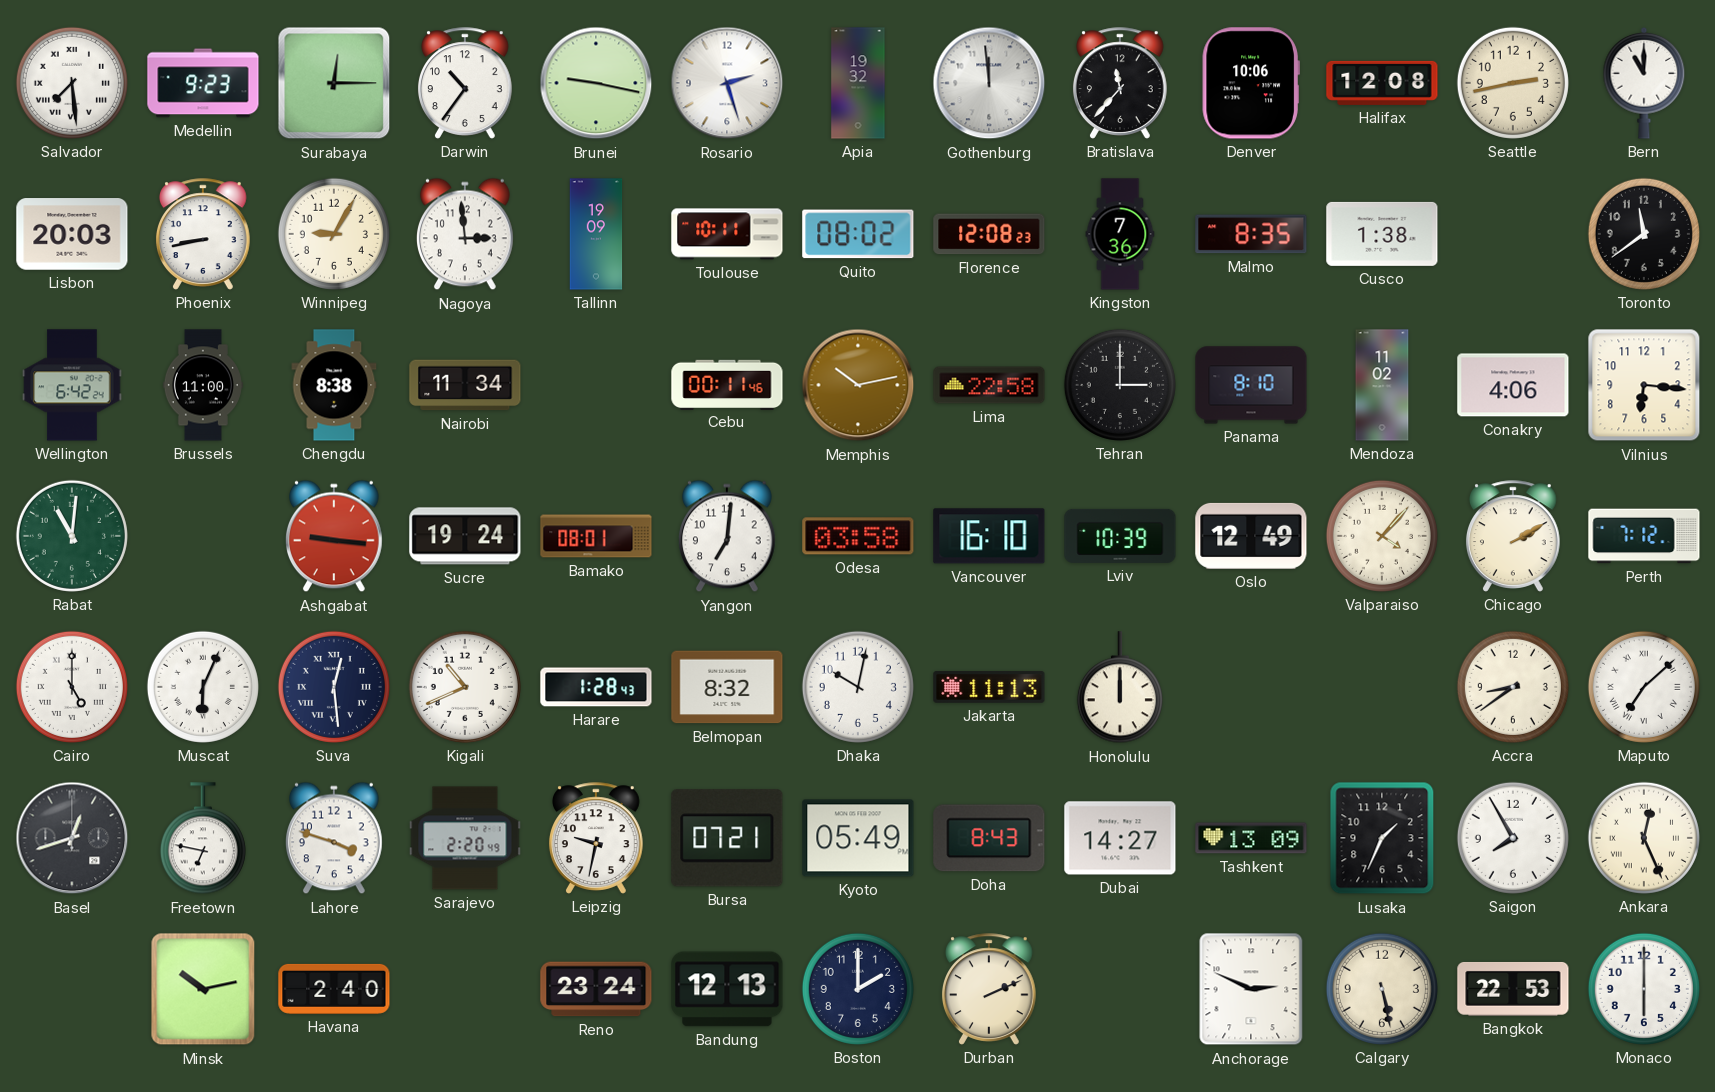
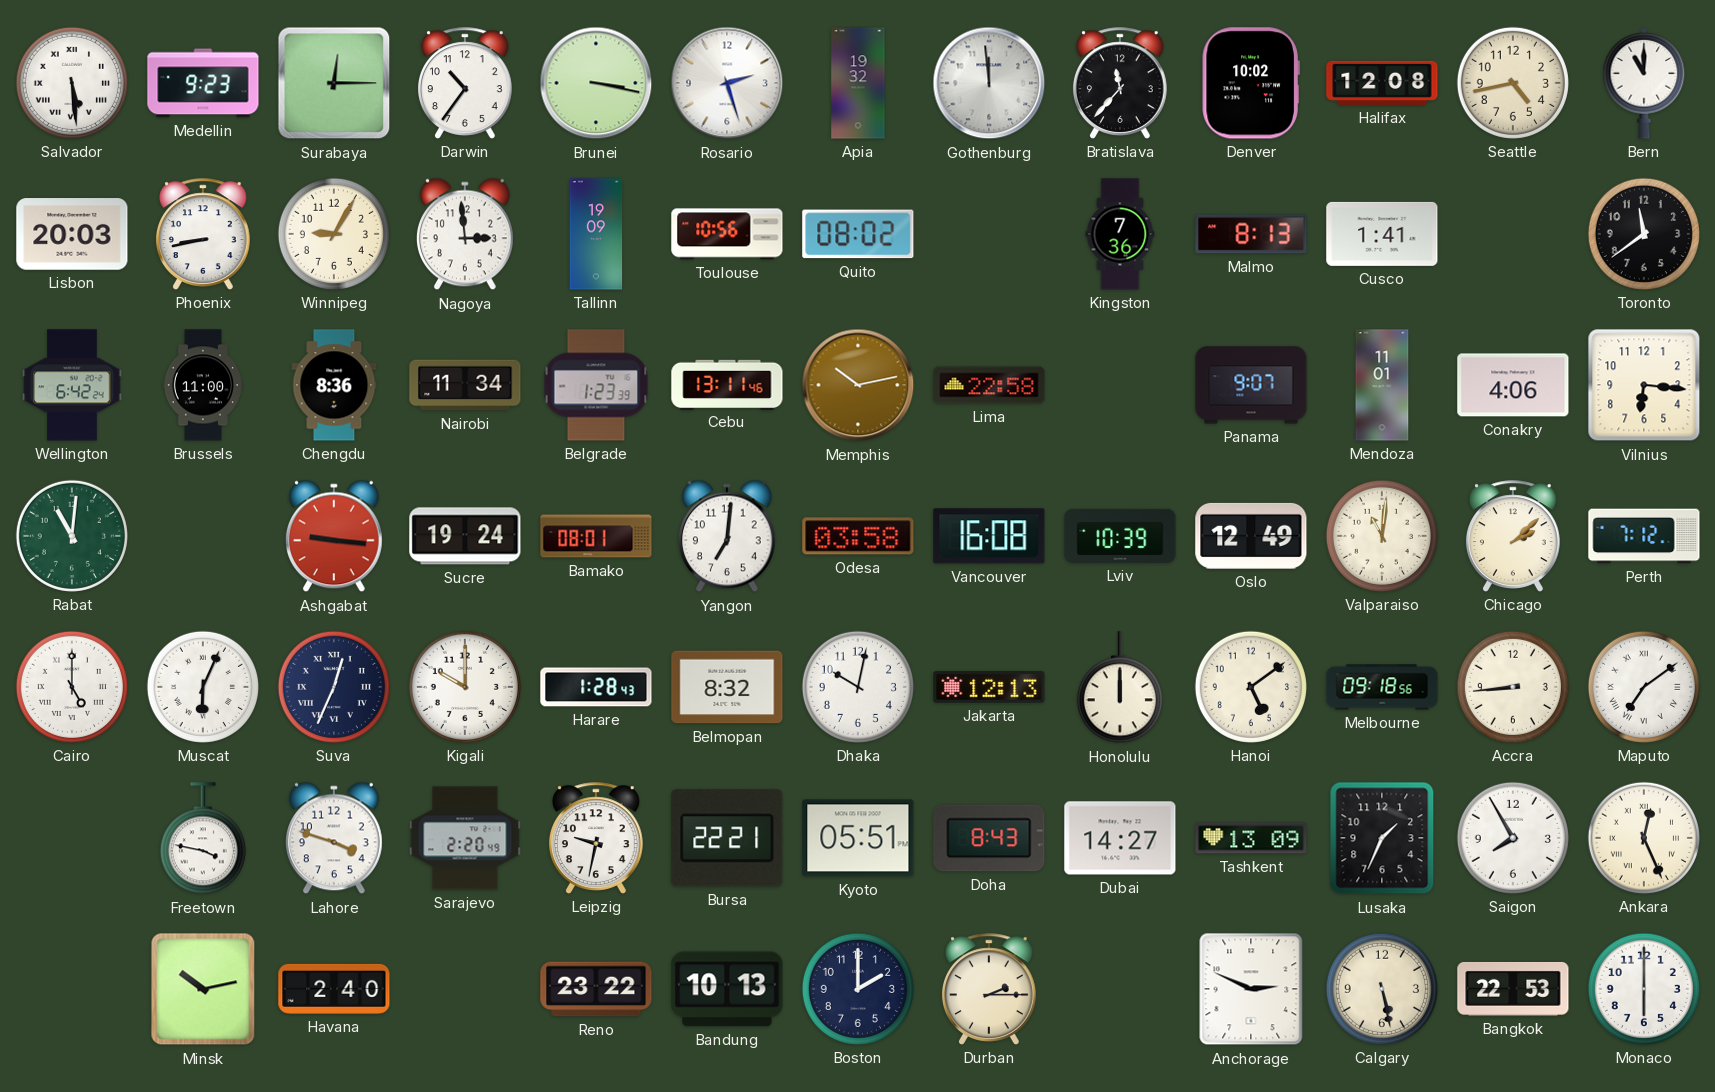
Salvador: 7:29 -> 5:29 (72, 83)
Brunei: 9:17 -> 3:17 (596, 83)
Denver: 10:06 -> 10:02 (1251, 83)
Seattle: 2:43 -> 4:43 (1513, 83)
Toulouse: 10:11 -> 10:56 (727, 234)
Florence: 12:08 -> none (989, 234)
Malmo: 8:35 -> 8:13 (1251, 234)
Cusco: 1:38 -> 1:41 (1382, 234)
Chengdu: 8:38 -> 8:36 (334, 385)
Belgrade: none -> 1:23 (596, 385)
Cebu: 00:11 -> 13:11 (727, 384)
Tehran: 3:00 -> none (1120, 385)
Panama: 8:10 -> 9:07 (1251, 385)
Mendoza: 11:02 -> 11:01 (1382, 385)
Vancouver: 16:10 -> 16:08 (989, 536)
Valparaiso: 4:07 -> 11:01 (1382, 536)
Chicago: 2:10 -> 2:08 (1513, 536)
Suva: 12:29 -> 12:34 (334, 687)
Kigali: 10:41 -> 10:00 (465, 687)
Jakarta: 11:13 -> 12:13 (989, 687)
Hanoi: none -> 5:09 (1251, 687)
Melbourne: none -> 09:18 (1382, 687)
Accra: 8:39 -> 8:44 (1513, 687)
Maputo: 7:08 -> 7:09 (1644, 687)
Basel: 12:42 -> none (72, 838)
Freetown: 6:47 -> 3:47 (203, 839)
Bursa: 07:21 -> 22:21 (727, 838)
Kyoto: 05:49 -> 05:51 (858, 838)
Reno: 23:24 -> 23:22 (596, 989)
Bandung: 12:13 -> 10:13 (727, 989)
Durban: 2:11 -> 2:15 (989, 989)
